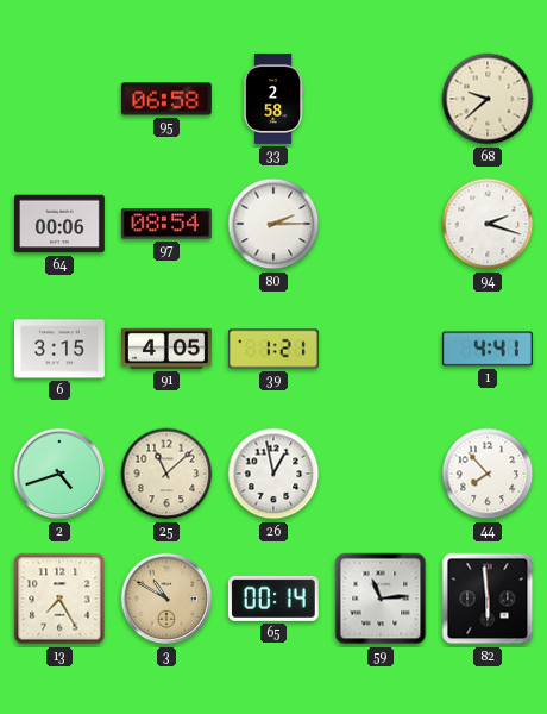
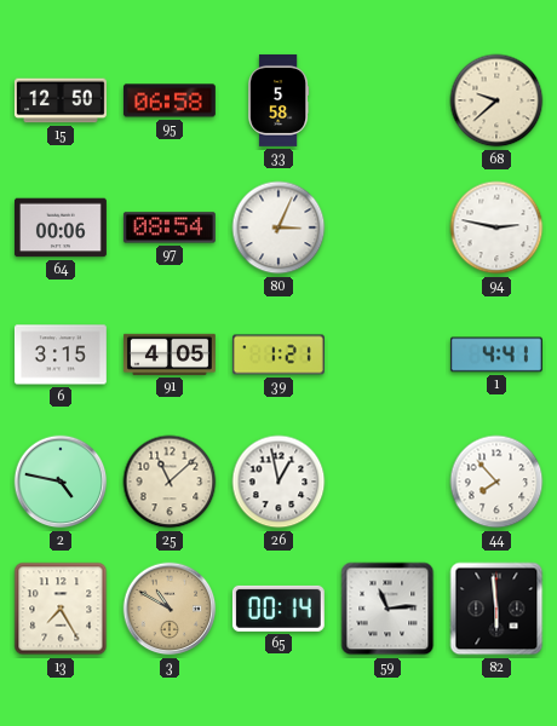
15: none -> 12:50 (61, 100)
33: 2:58 -> 5:58 (278, 100)
80: 2:15 -> 3:04 (278, 227)
94: 2:18 -> 2:47 (496, 227)
2: 4:42 -> 4:47 (61, 482)
